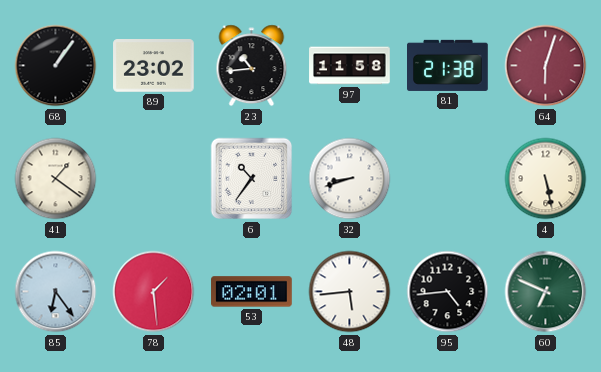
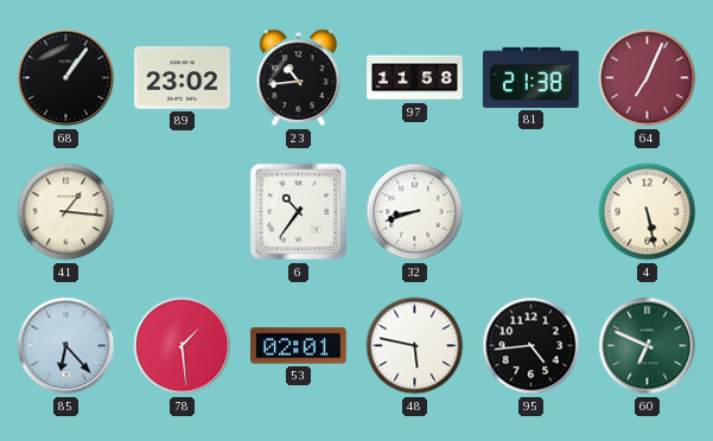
64: 6:03 -> 7:04 (648, 78)
41: 1:21 -> 1:16 (66, 212)
85: 6:24 -> 6:23 (66, 346)
48: 5:44 -> 5:47 (415, 346)
